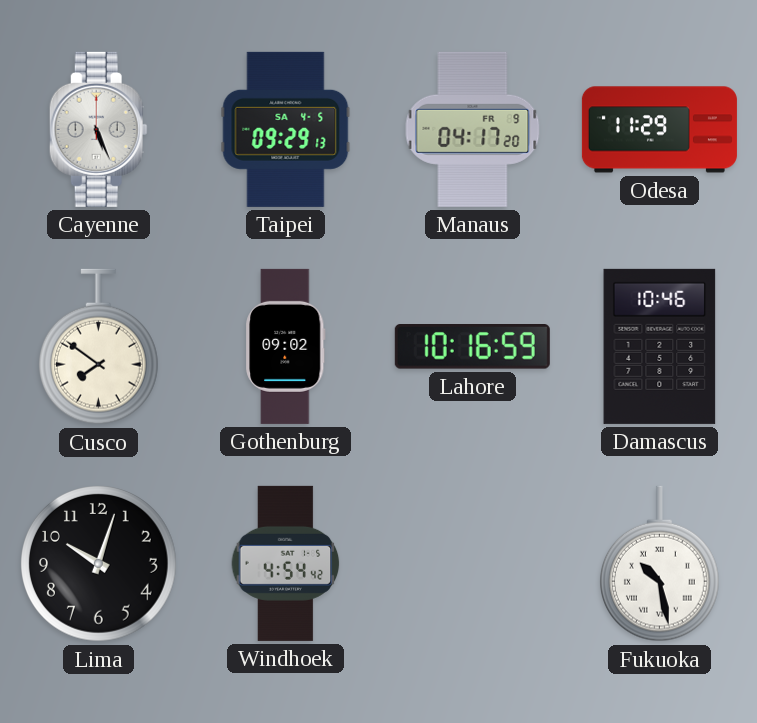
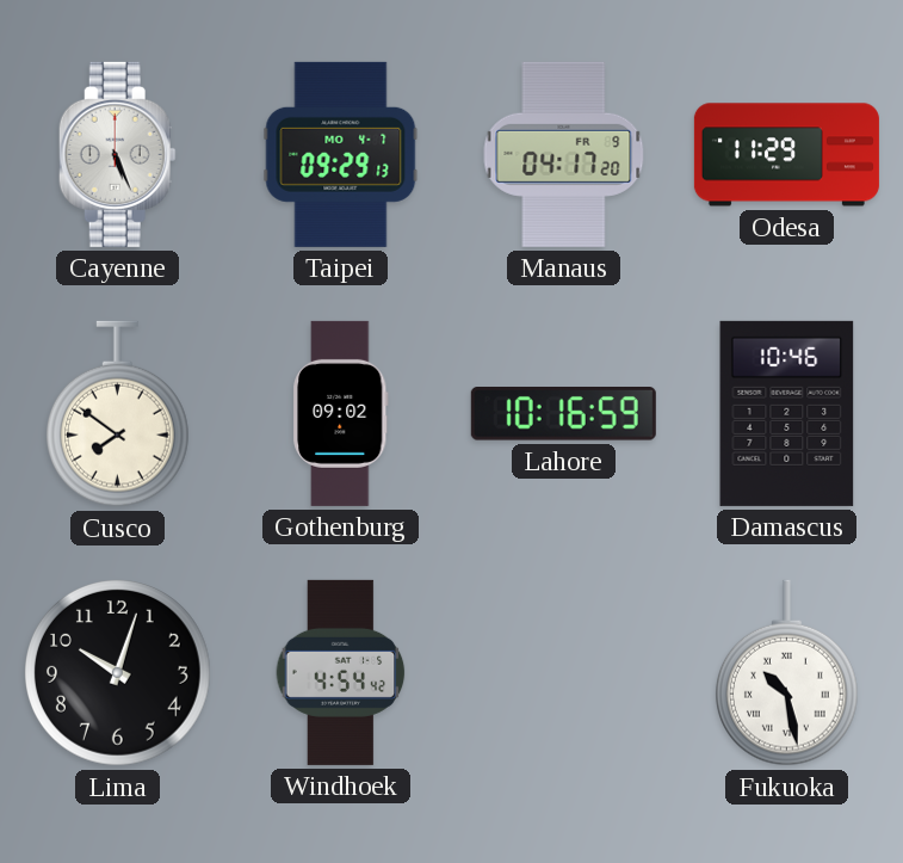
Taipei date: SA 4-5 -> MO 4-7 (341, 154)
